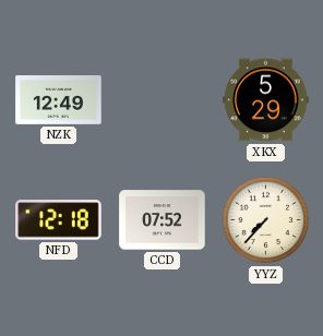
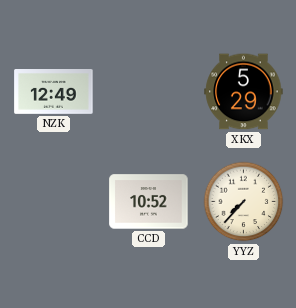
NFD: 12:18 -> none (59, 220)
CCD: 07:52 -> 10:52 (149, 202)
